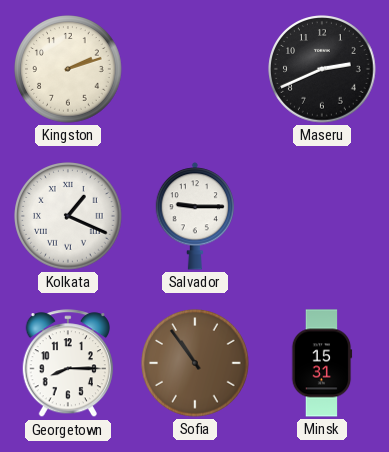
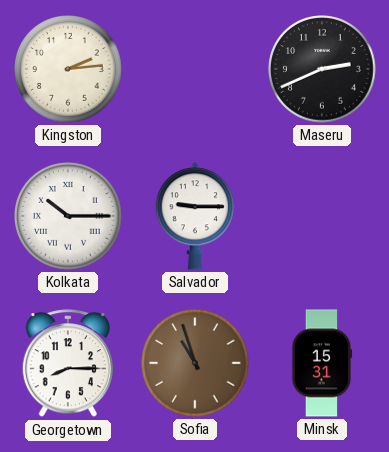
Kingston: 2:12 -> 2:14 (68, 69)
Kolkata: 1:19 -> 10:15 (68, 216)
Sofia: 10:54 -> 10:57 (195, 363)
